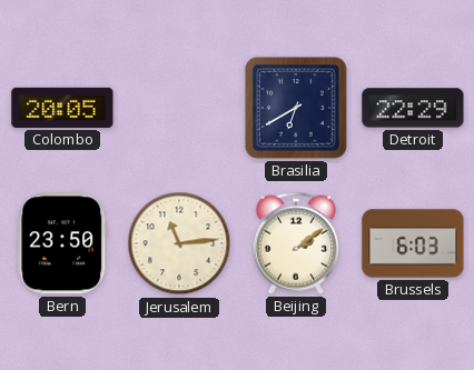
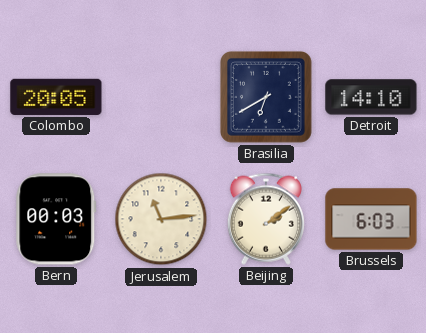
Detroit: 22:29 -> 14:10 (371, 97)
Bern: 23:50 -> 00:03 (56, 219)
